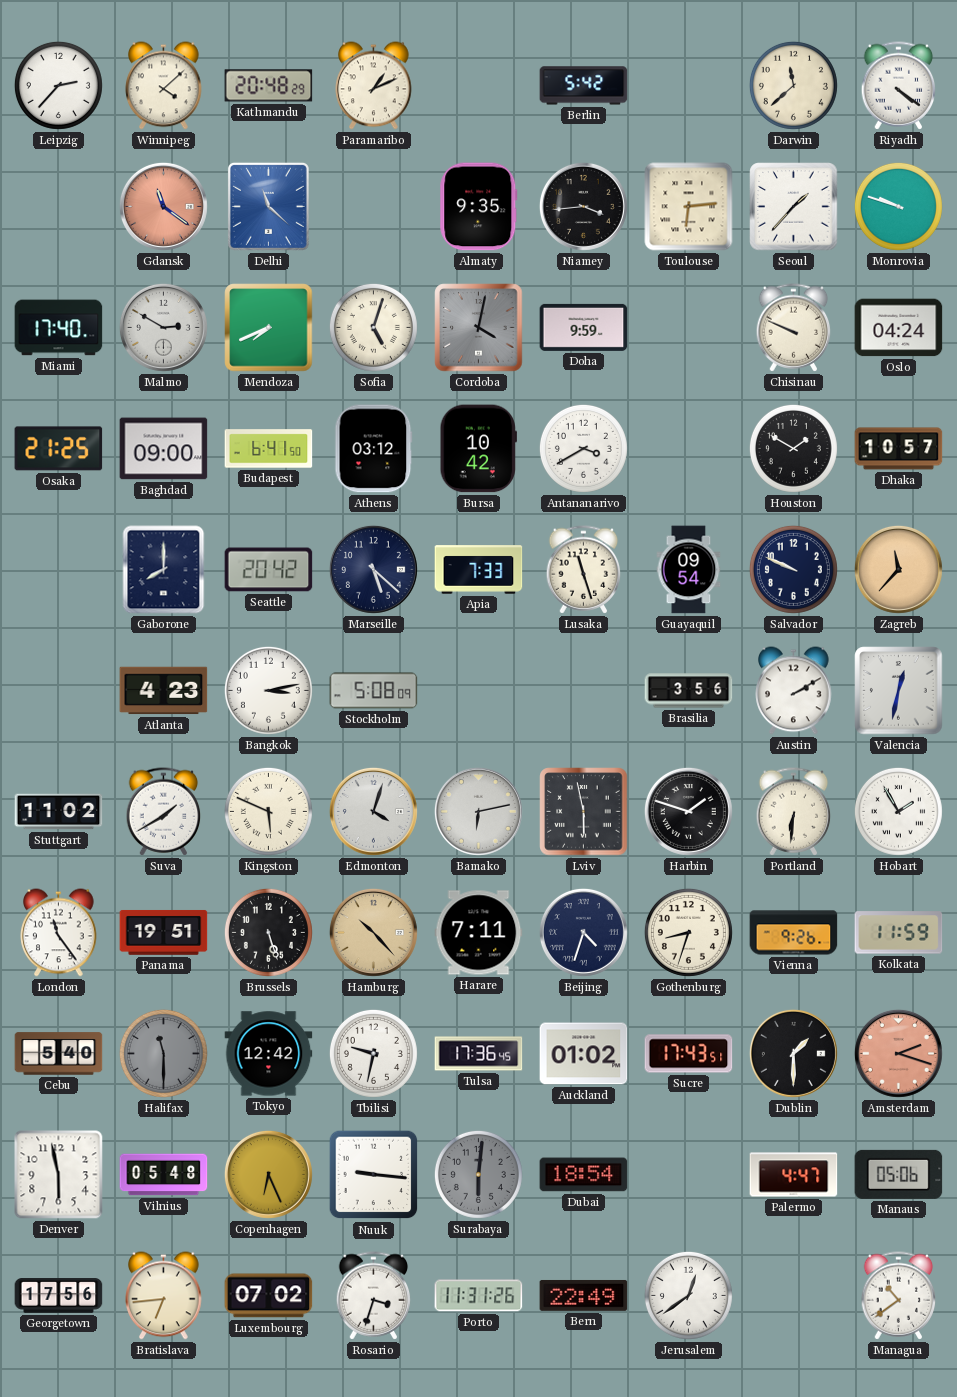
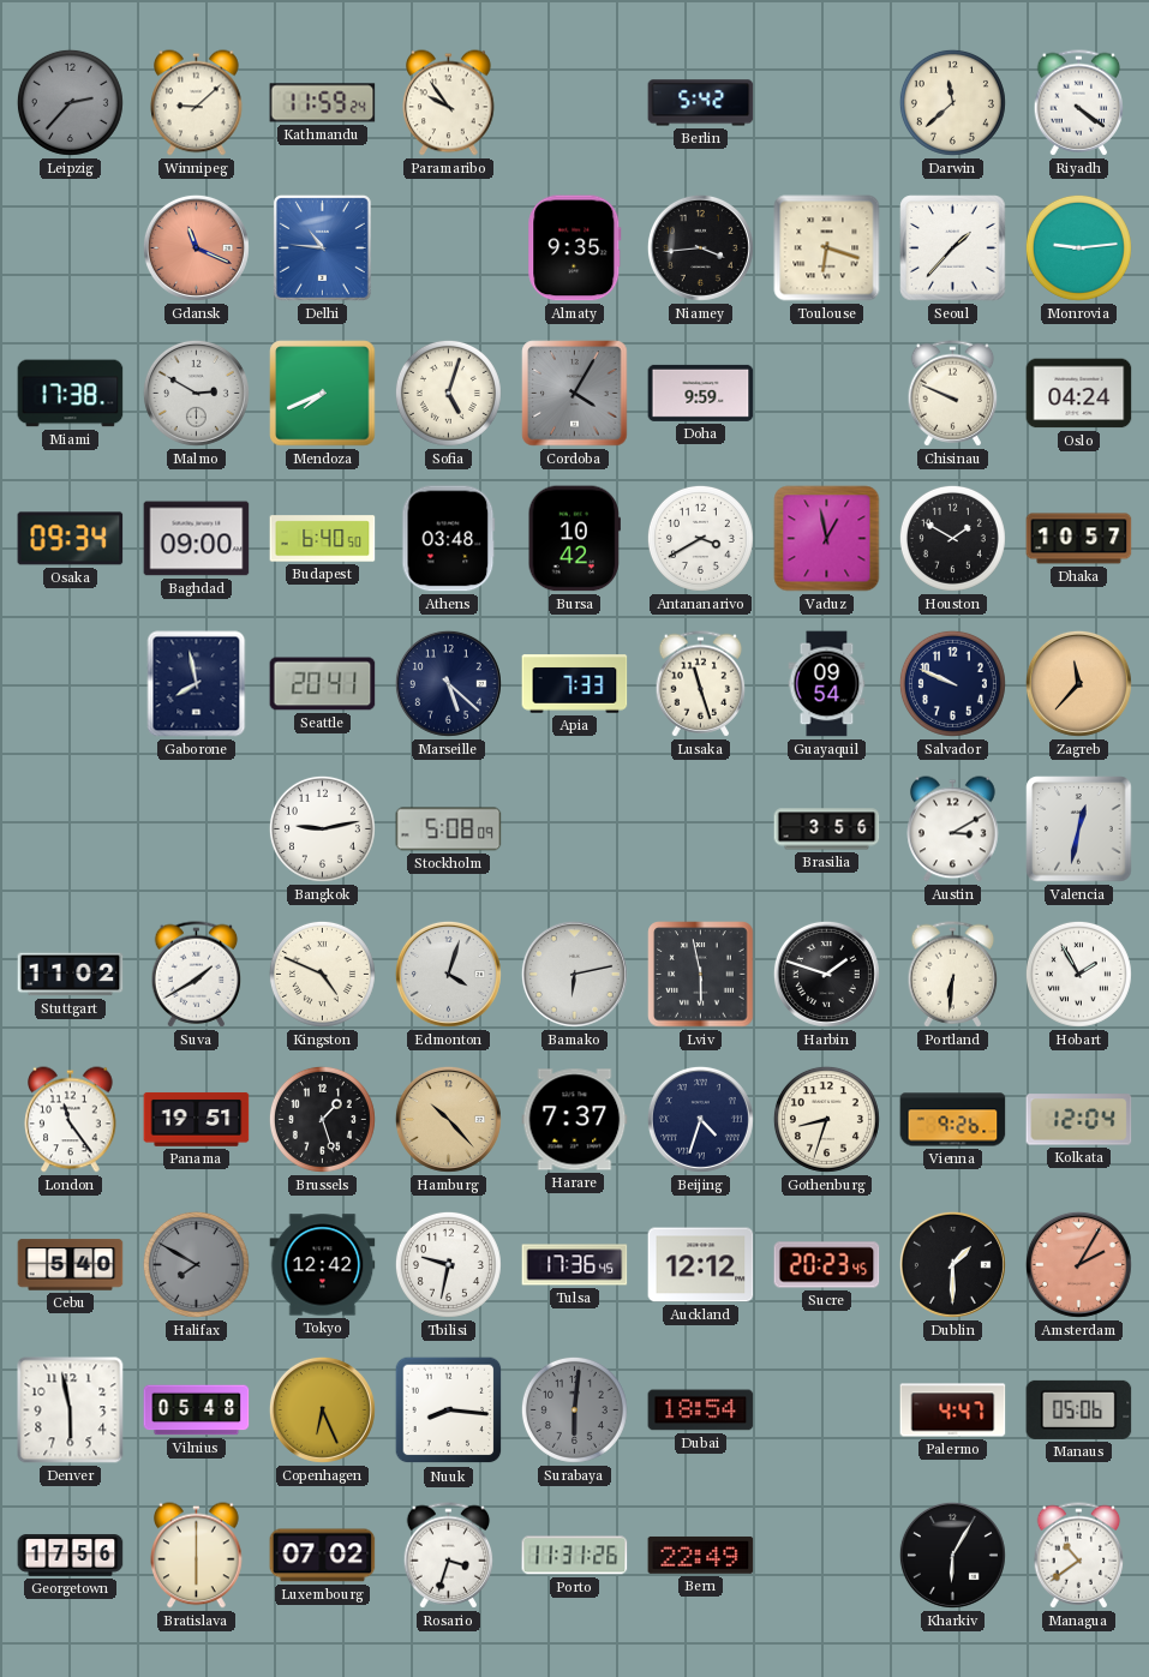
Leipzig dial: white -> grey (70, 102)
Winnipeg: 4:08 -> 9:08 (197, 103)
Kathmandu: 20:48 -> 11:59 (323, 103)
Paramaribo: 1:11 -> 9:54 (449, 103)
Gdansk: 11:21 -> 11:19 (196, 247)
Delhi: 11:22 -> 10:46 (322, 247)
Toulouse: 6:14 -> 6:18 (827, 248)
Monrovia: 9:48 -> 9:14 (1078, 247)
Miami: 17:40 -> 17:38 (71, 394)
Cordoba: 4:02 -> 4:05 (575, 394)
Osaka: 21:25 -> 09:34 (71, 539)
Budapest: 6:41 -> 6:40 (323, 539)
Athens: 03:12 -> 03:48 (449, 539)
Vaduz: none -> 12:58 (827, 539)
Gaborone: 8:00 -> 7:58 (197, 684)
Seattle: 20:42 -> 20:41 (323, 684)
Atlanta: 4:23 -> none (164, 691)
Bangkok: 3:13 -> 9:13 (322, 828)
Austin: 2:10 -> 3:10 (953, 829)
Kingston: 5:49 -> 4:49 (322, 974)
Brussels: 5:27 -> 1:27 (322, 1119)
Harare: 7:11 -> 7:37 (575, 1120)
Kolkata: 11:59 -> 12:04 (1079, 1120)
Halifax: 11:30 -> 7:50 (196, 1264)
Auckland: 01:02 -> 12:12 (701, 1265)
Sucre: 17:43 -> 20:23 (827, 1265)
Amsterdam: 2:18 -> 2:05 (1078, 1264)
Nuuk: 9:16 -> 8:16 (449, 1411)
Bratislava: 6:44 -> 6:00 (197, 1556)
Jerusalem: 12:39 -> none (688, 1295)
Kharkiv: none -> 6:05 (952, 1555)
